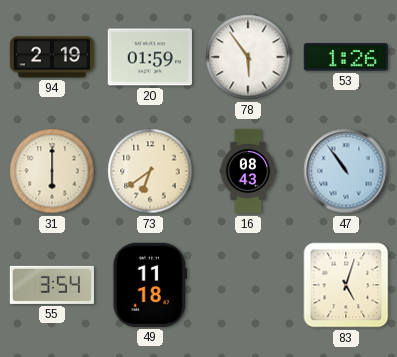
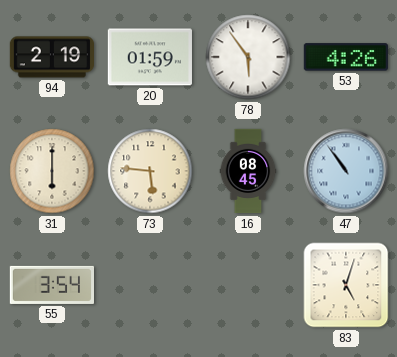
53: 1:26 -> 4:26 (346, 57)
73: 6:39 -> 5:46 (150, 171)
16: 08:43 -> 08:45 (248, 171)
49: 11:18 -> none (150, 285)
